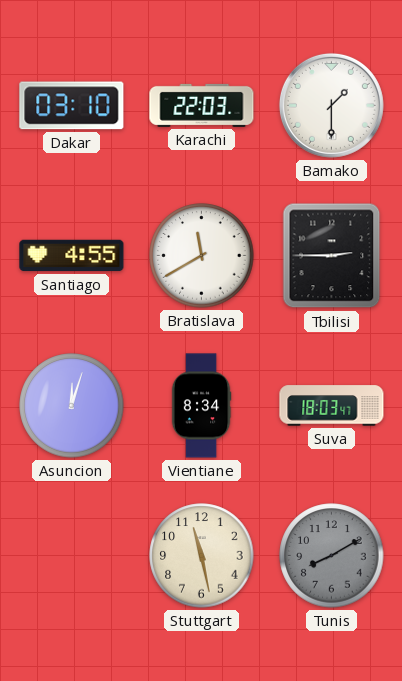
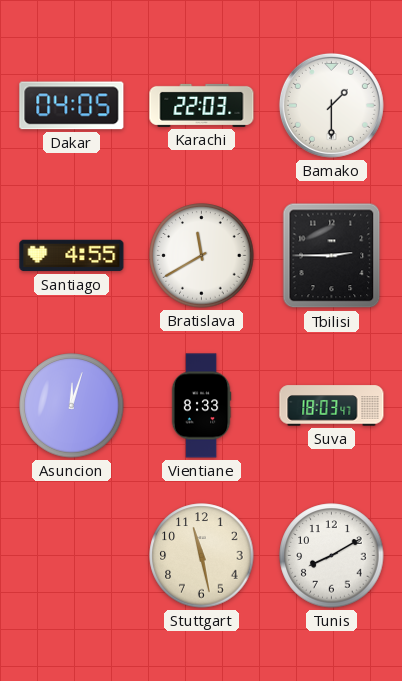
Dakar: 03:10 -> 04:05 (72, 106)
Vientiane: 8:34 -> 8:33 (201, 406)
Tunis dial: grey -> white (332, 556)
